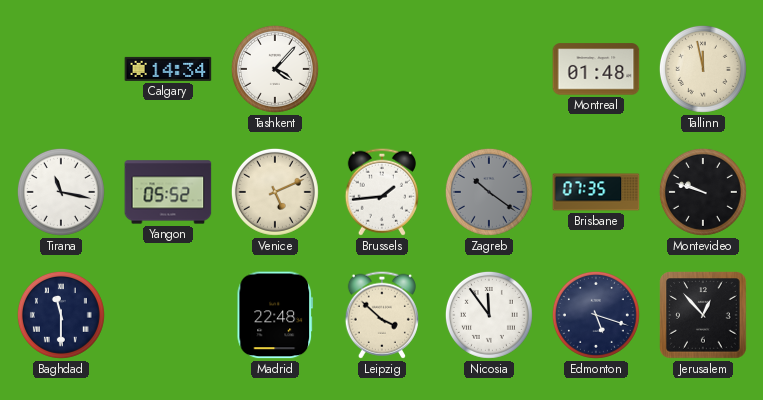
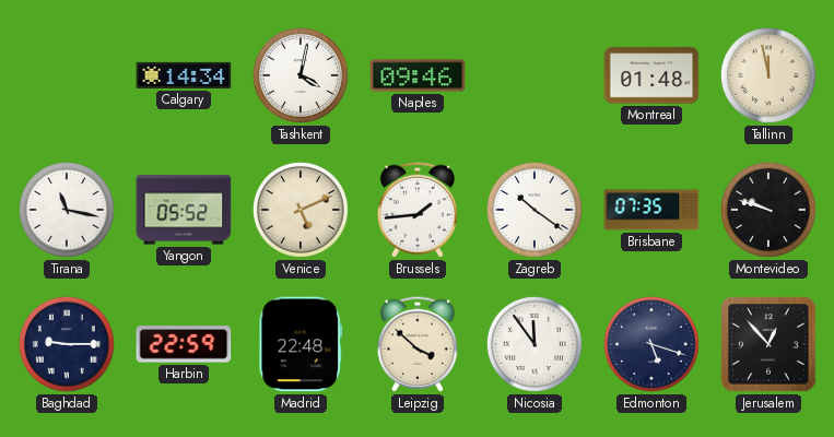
Tashkent: 4:07 -> 4:02 (301, 75)
Naples: none -> 09:46 (418, 75)
Zagreb dial: grey -> white (535, 210)
Baghdad: 11:30 -> 9:15 (67, 344)
Harbin: none -> 22:59 (184, 344)
